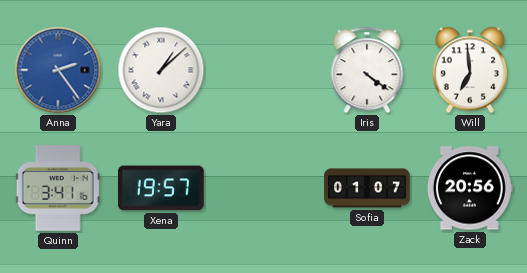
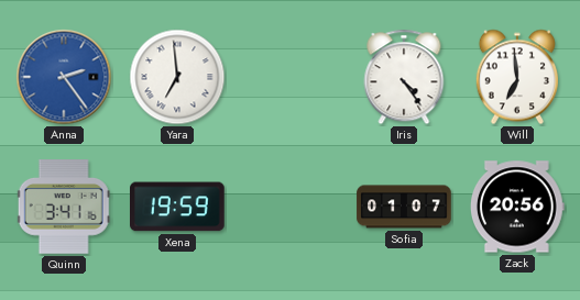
Yara: 1:08 -> 6:59 (177, 77)
Iris: 4:21 -> 4:24 (404, 77)
Xena: 19:57 -> 19:59 (177, 207)
